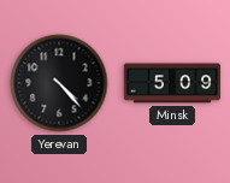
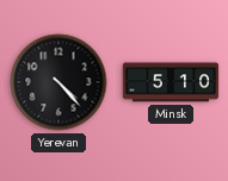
Minsk: 5:09 -> 5:10 (171, 82)
